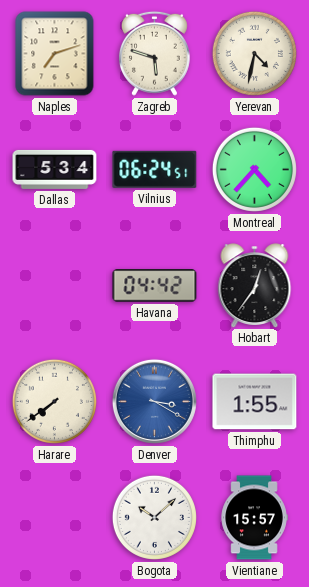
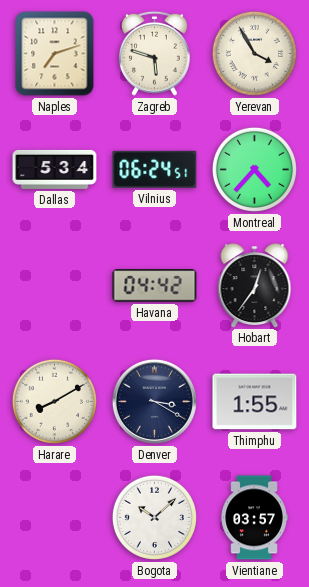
Yerevan: 4:32 -> 3:55 (254, 53)
Harare: 7:39 -> 8:10 (54, 401)
Denver dial: blue -> navy (154, 401)
Vientiane: 15:57 -> 03:57 (254, 518)
